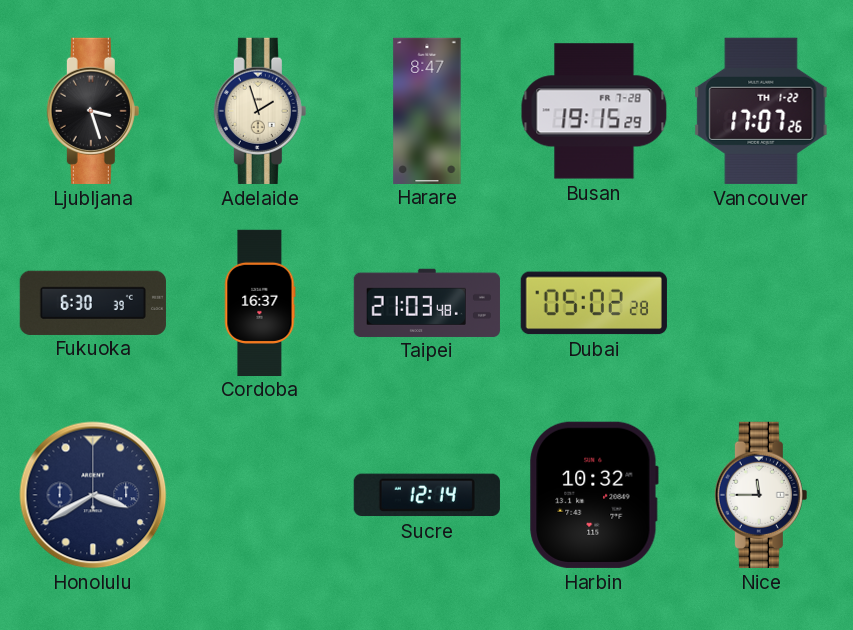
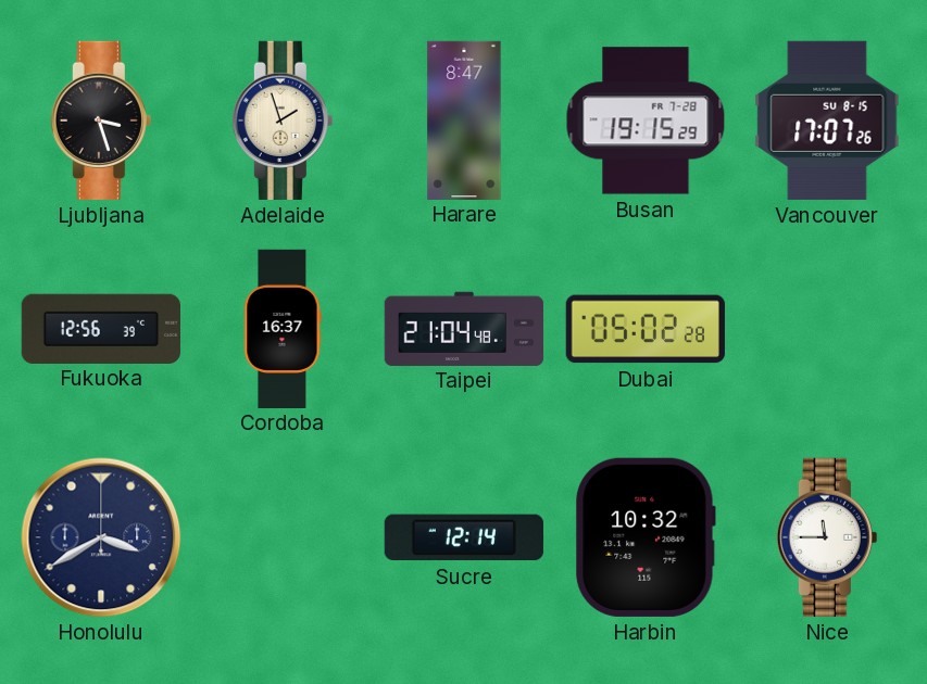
Vancouver date: TH 1-22 -> SU 8-15 (827, 121)
Fukuoka: 6:30 -> 12:56 (101, 328)
Taipei: 21:03 -> 21:04 (464, 328)
